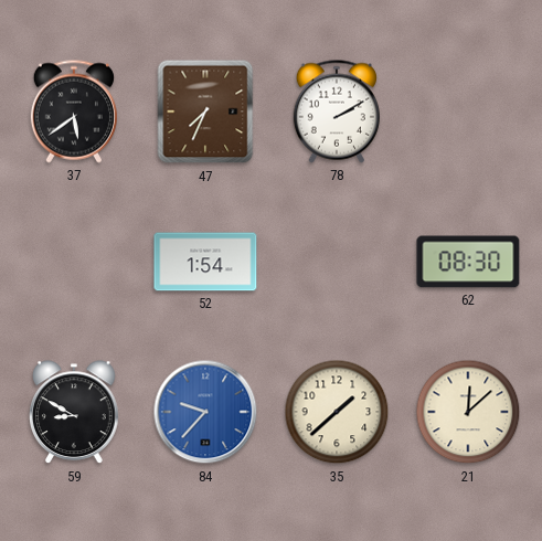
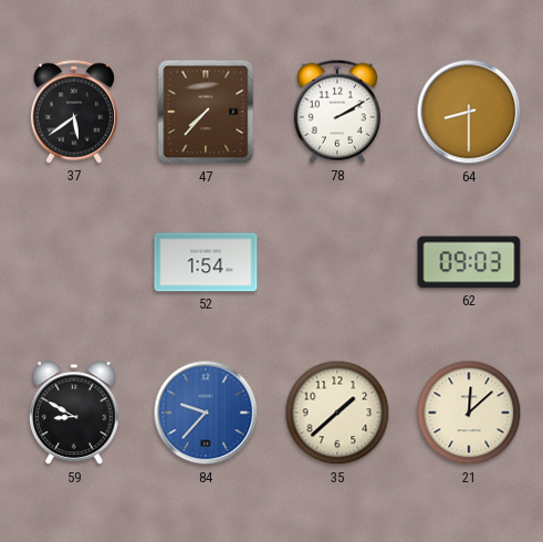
47: 7:34 -> 7:37 (206, 112)
64: none -> 8:30 (469, 112)
62: 08:30 -> 09:03 (469, 262)
